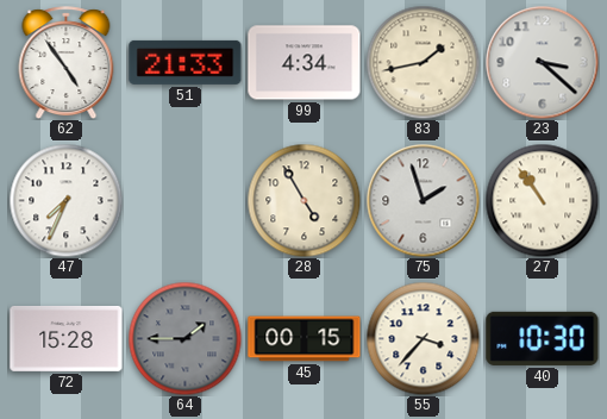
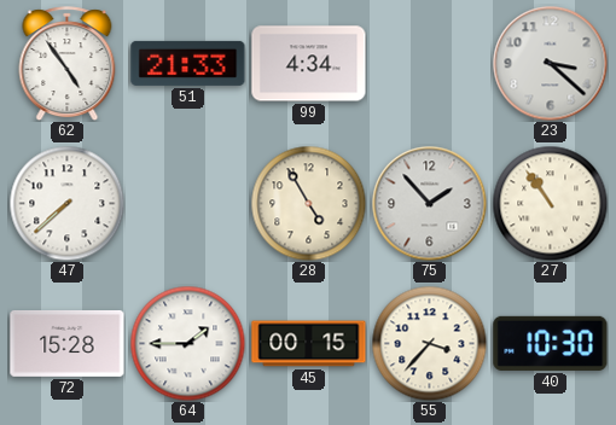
83: 1:43 -> none (423, 62)
47: 7:34 -> 7:38 (66, 203)
75: 1:57 -> 1:53 (429, 203)
64 dial: grey -> white (187, 343)
